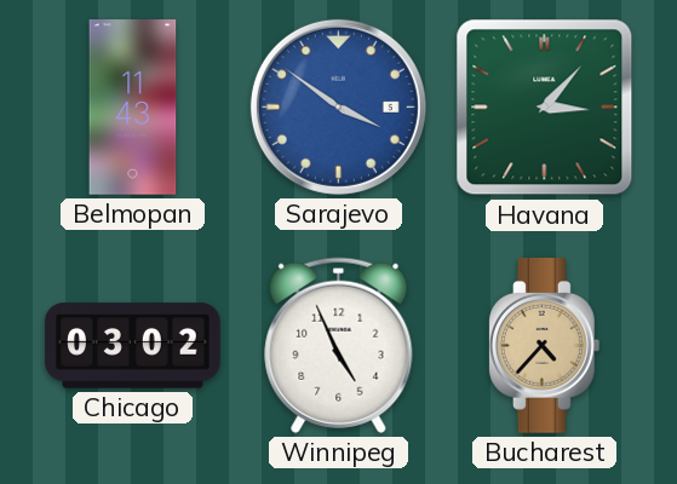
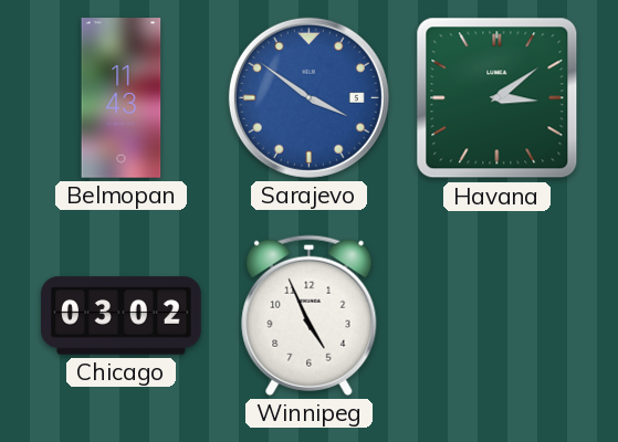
Havana: 3:07 -> 3:09 (497, 98)
Bucharest: 4:37 -> none (544, 346)
